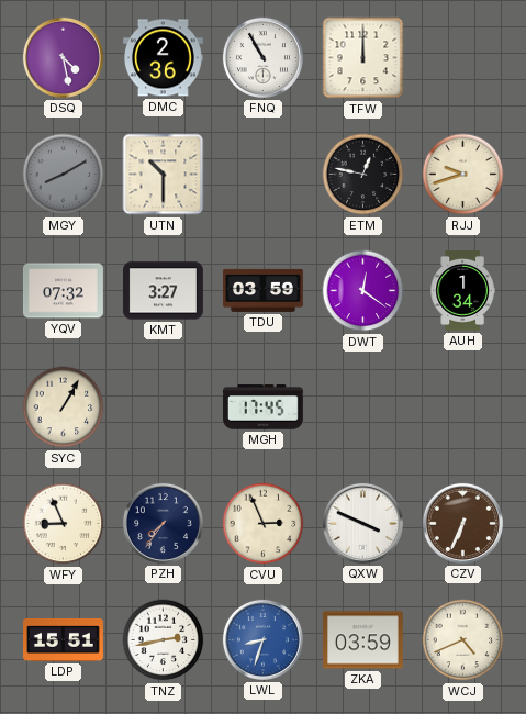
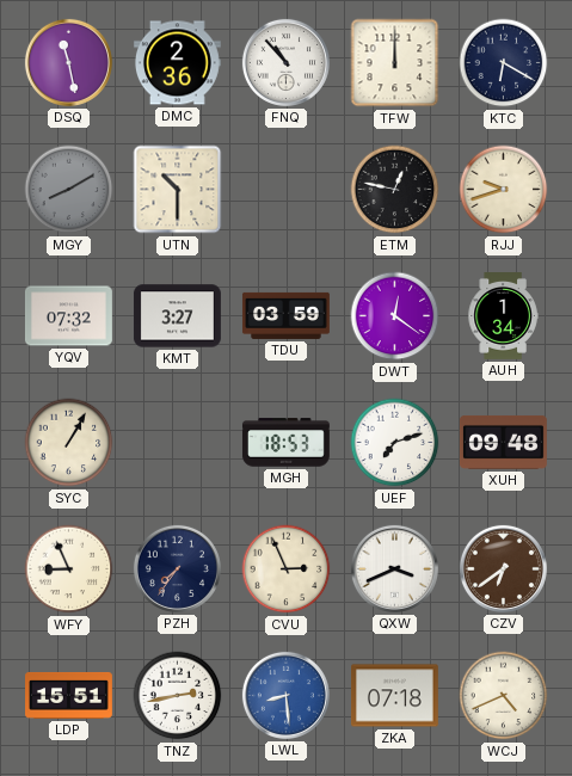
DSQ: 4:28 -> 11:28 (68, 62)
FNQ: 10:55 -> 10:53 (285, 62)
KTC: none -> 6:20 (504, 63)
MGH: 17:45 -> 18:53 (285, 443)
UEF: none -> 7:12 (395, 443)
XUH: none -> 09:48 (503, 442)
QXW: 3:49 -> 3:41 (394, 568)
CZV: 6:34 -> 6:39 (503, 568)
LWL: 8:33 -> 8:29 (285, 695)
ZKA: 03:59 -> 07:18 (394, 696)
